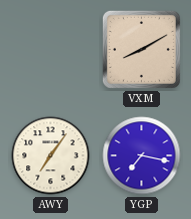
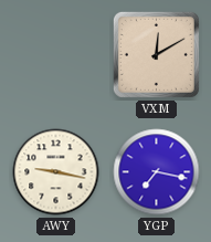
VXM: 8:10 -> 12:10 (156, 54)
AWY: 7:06 -> 9:17 (56, 172)
